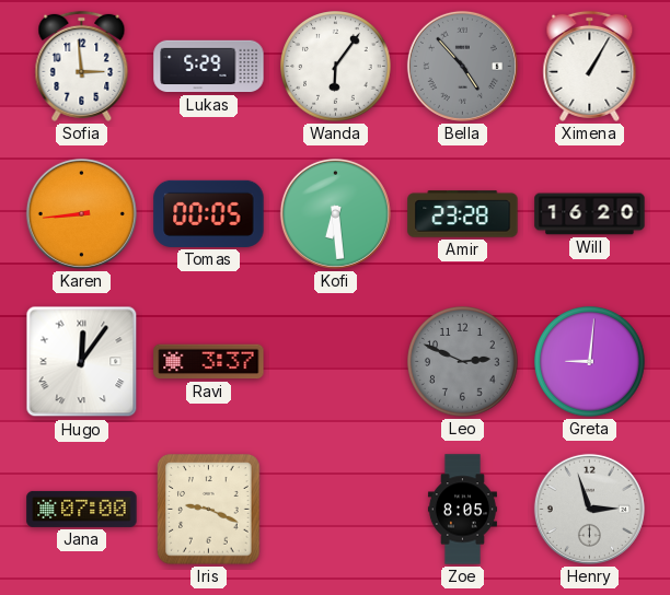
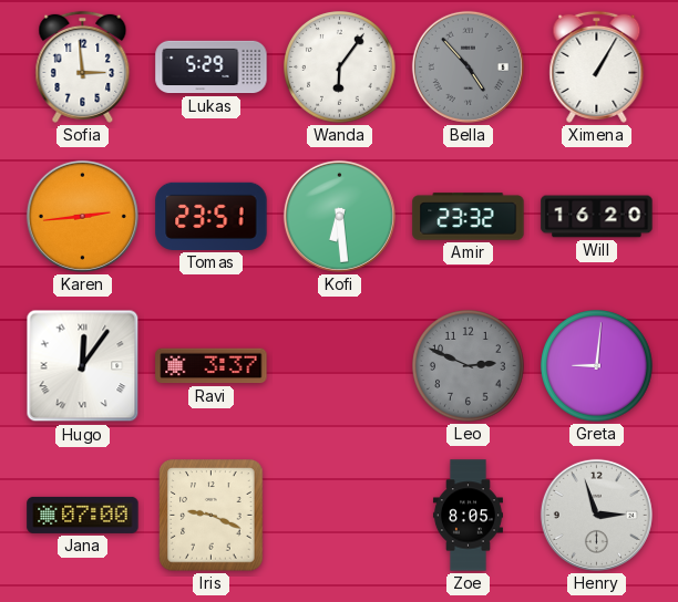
Karen: 8:44 -> 2:44 (82, 216)
Tomas: 00:05 -> 23:51 (212, 216)
Amir: 23:28 -> 23:32 (469, 217)
